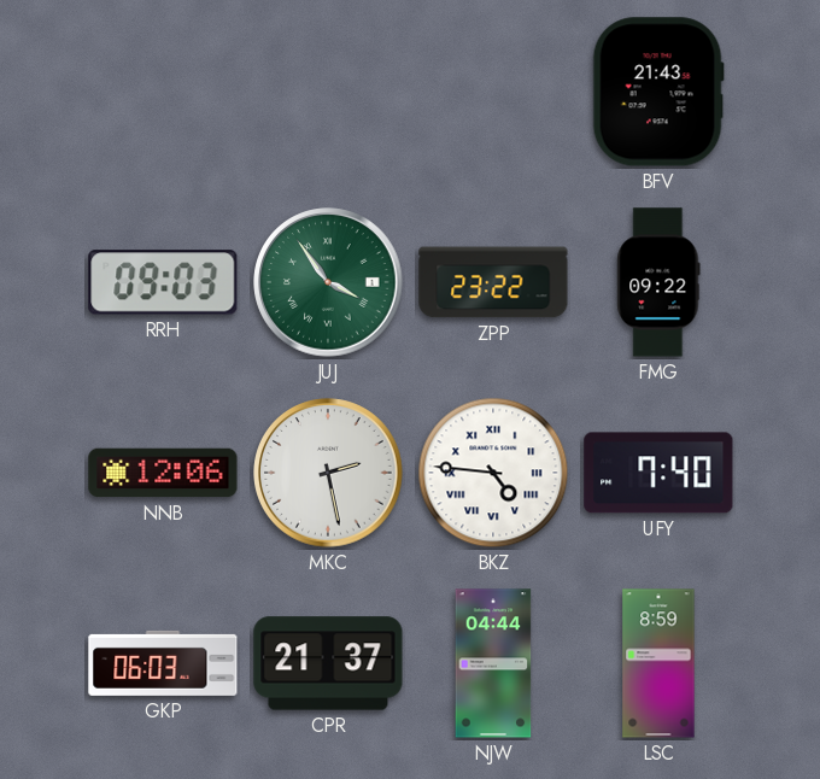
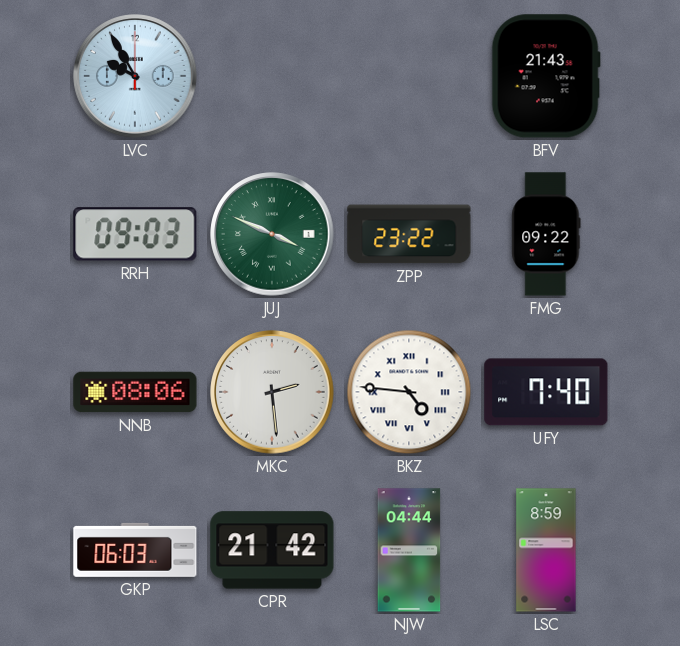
LVC: none -> 9:55 (135, 76)
JUJ: 3:54 -> 3:49 (272, 234)
NNB: 12:06 -> 08:06 (135, 392)
MKC: 2:28 -> 2:29 (272, 392)
CPR: 21:37 -> 21:42 (272, 550)
